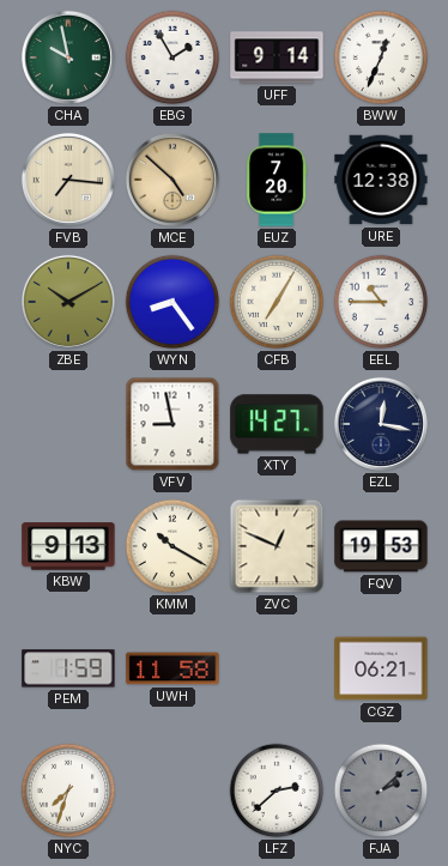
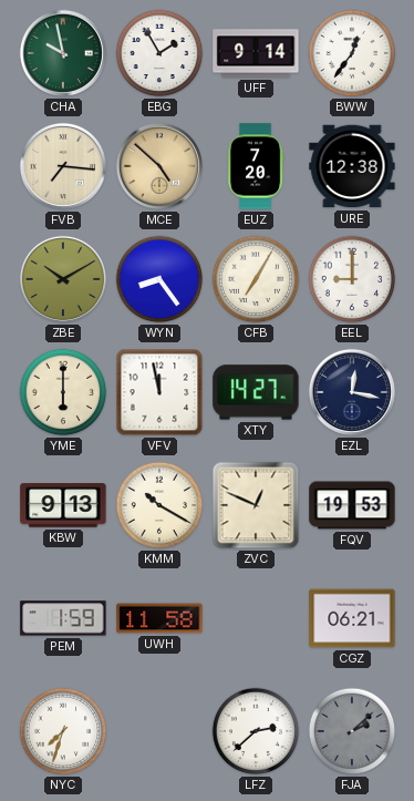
BWW: 12:34 -> 12:36 (352, 53)
EEL: 10:45 -> 9:00 (352, 279)
YME: none -> 6:00 (63, 392)
VFV: 8:58 -> 11:58 (159, 392)
